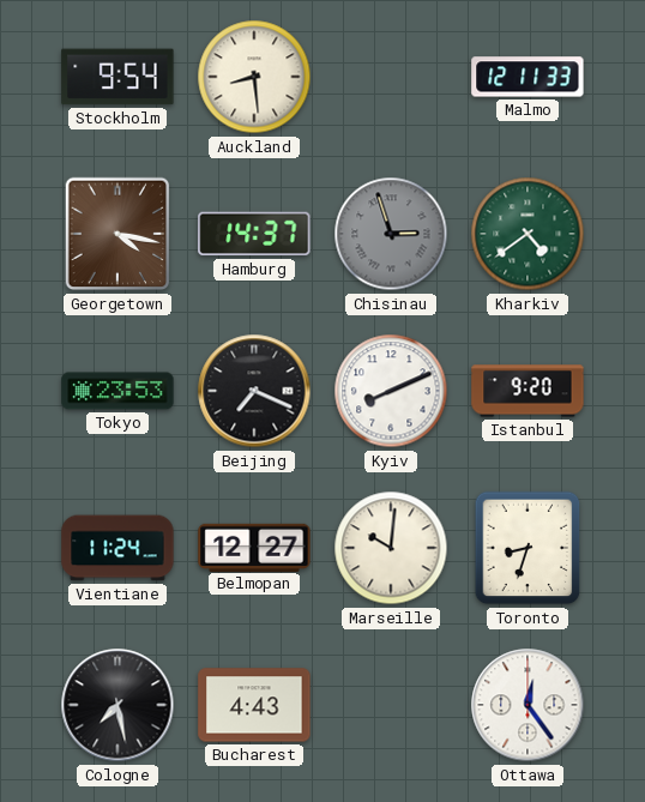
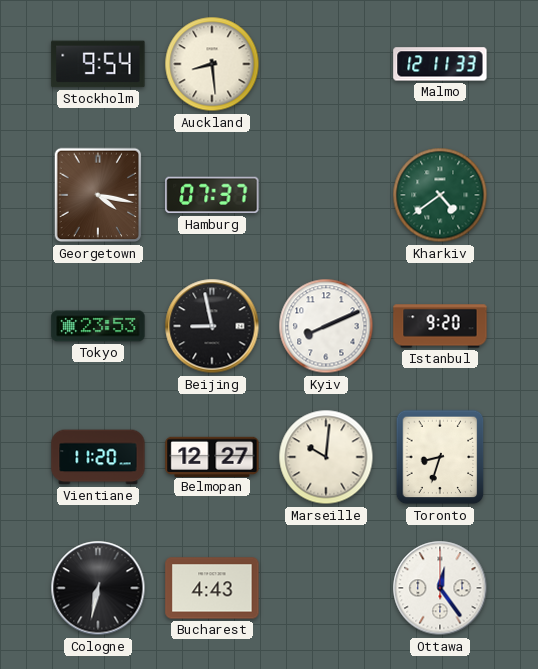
Hamburg: 14:37 -> 07:37 (212, 195)
Chisinau: 2:57 -> none (391, 234)
Beijing: 7:19 -> 8:58 (212, 326)
Vientiane: 11:24 -> 11:20 (98, 457)
Cologne: 7:28 -> 6:32 (98, 588)
